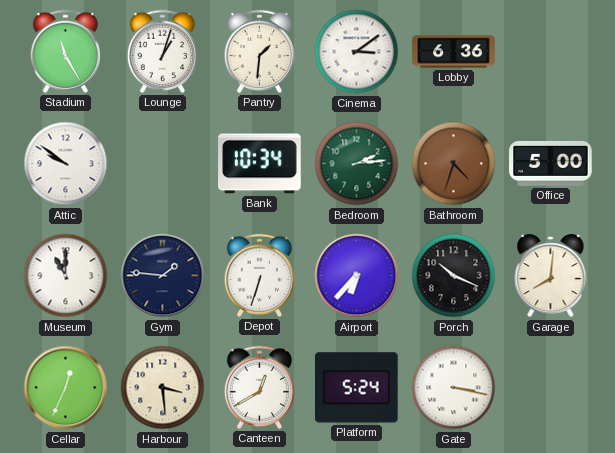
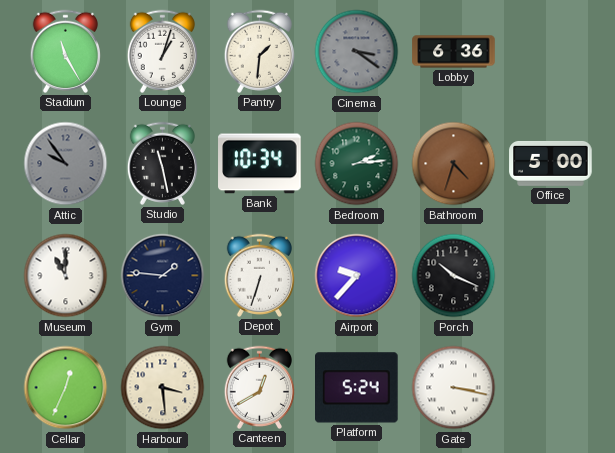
Cinema: 3:09 -> 3:21 (357, 52)
Cinema dial: white -> grey (357, 52)
Attic: 9:51 -> 9:54 (66, 164)
Attic dial: white -> grey (66, 164)
Studio: none -> 11:28 (162, 163)
Airport: 6:37 -> 9:37 (357, 276)
Garage: 8:01 -> none (551, 276)
